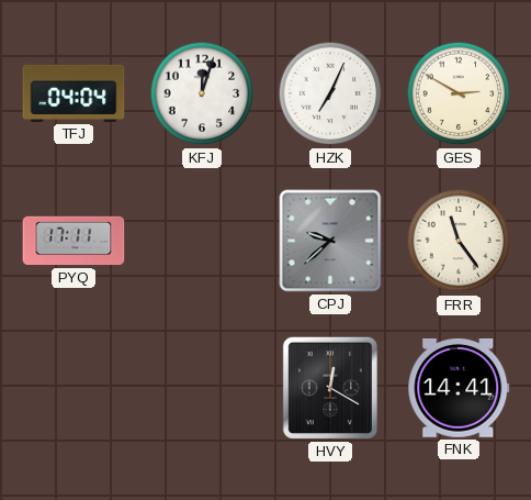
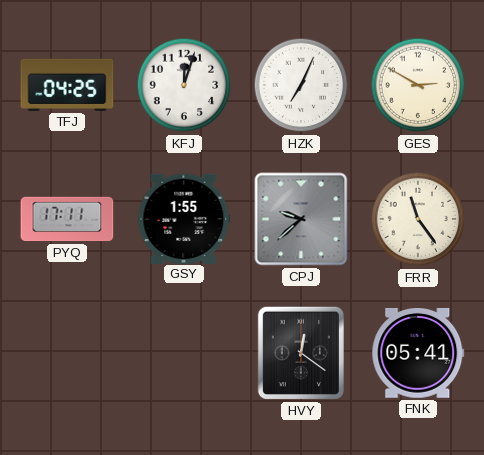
TFJ: 04:04 -> 04:25 (67, 85)
GSY: none -> 1:55 (184, 218)
HVY: 12:20 -> 12:21 (301, 353)
FNK: 14:41 -> 05:41 (418, 354)
